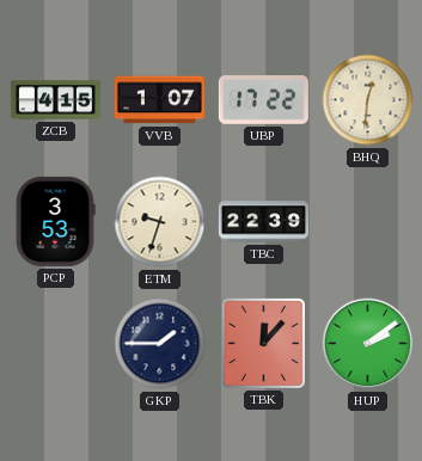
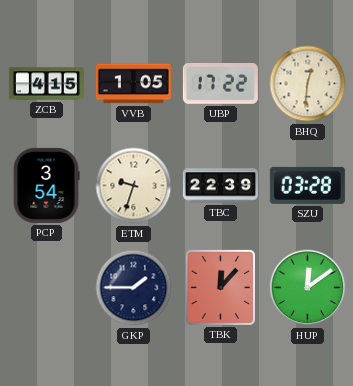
VVB: 1:07 -> 1:05 (133, 84)
PCP: 3:53 -> 3:54 (46, 185)
SZU: none -> 03:28 (307, 185)
HUP: 2:09 -> 12:09 (308, 288)
